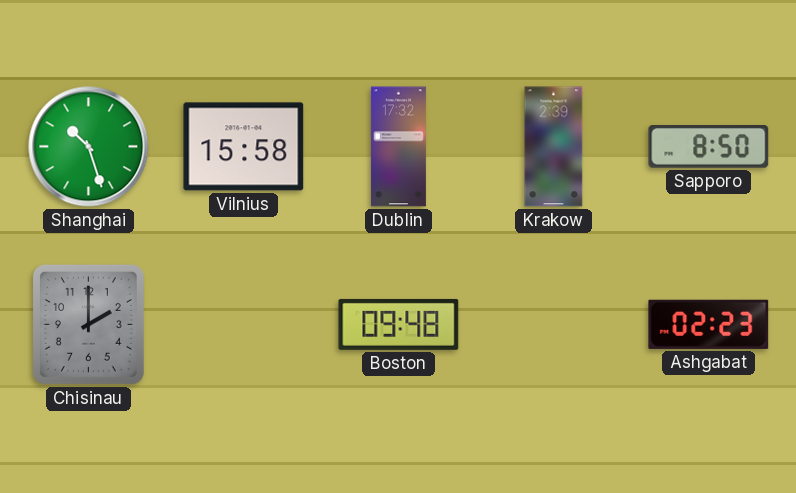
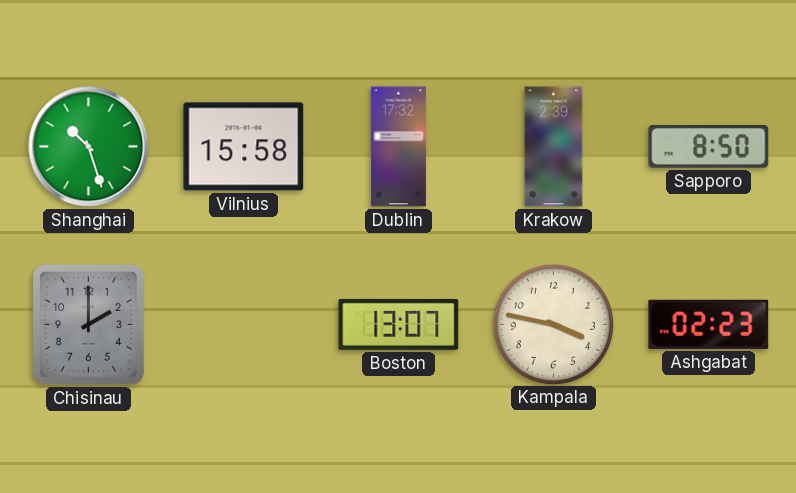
Boston: 09:48 -> 13:07 (399, 324)
Kampala: none -> 3:47 (553, 324)
